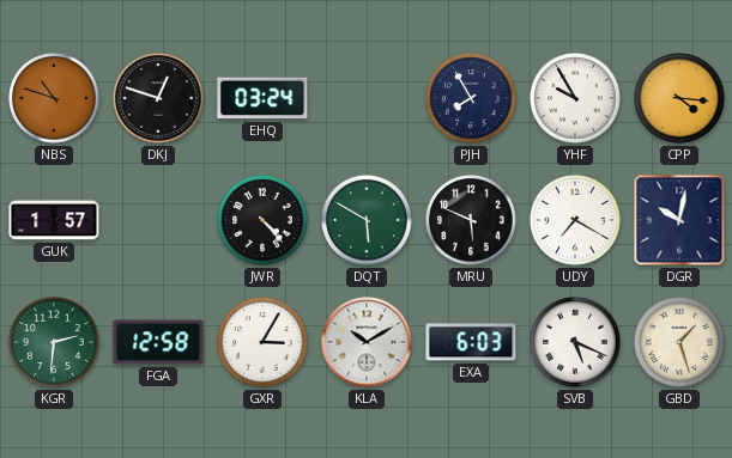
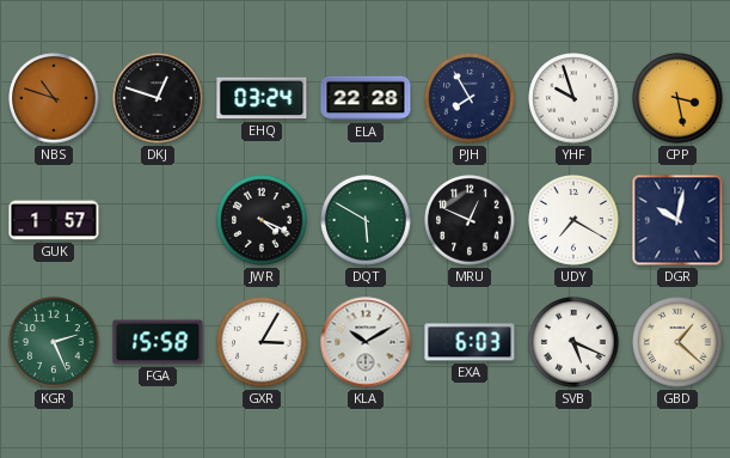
ELA: none -> 22:28 (366, 98)
YHF: 9:55 -> 9:57 (573, 98)
CPP: 4:16 -> 3:28 (677, 98)
JWR: 4:23 -> 4:19 (262, 220)
MRU: 5:49 -> 12:49 (470, 220)
KGR: 2:31 -> 2:26 (54, 342)
FGA: 12:58 -> 15:58 (158, 342)
GBD: 1:27 -> 1:22 (677, 342)
